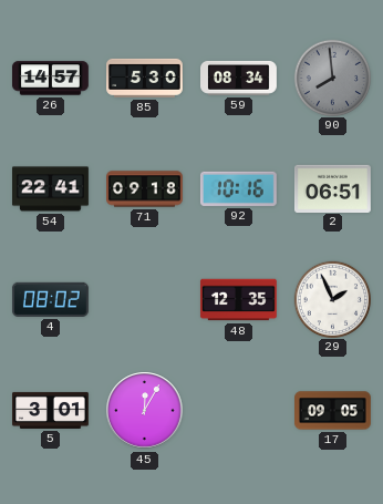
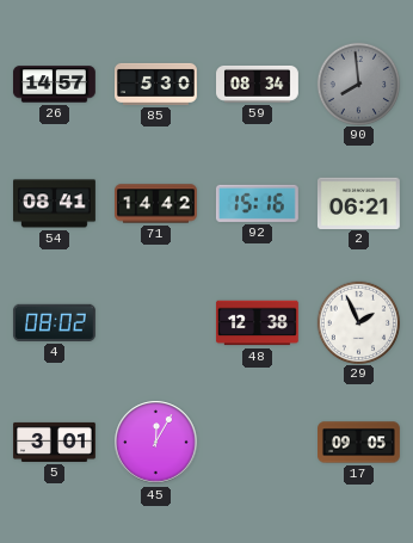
54: 22:41 -> 08:41 (55, 204)
71: 09:18 -> 14:42 (156, 204)
92: 10:16 -> 15:16 (257, 203)
2: 06:51 -> 06:21 (358, 203)
48: 12:35 -> 12:38 (257, 323)
